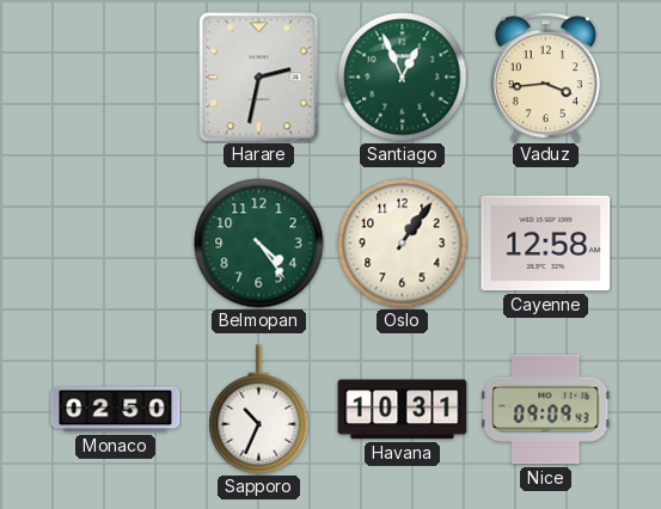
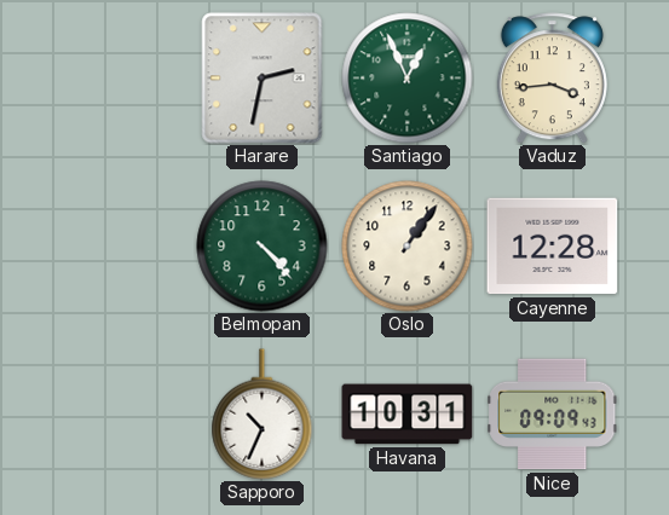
Belmopan: 4:24 -> 4:23 (263, 247)
Cayenne: 12:58 -> 12:28 (553, 247)
Monaco: 02:50 -> none (116, 410)
